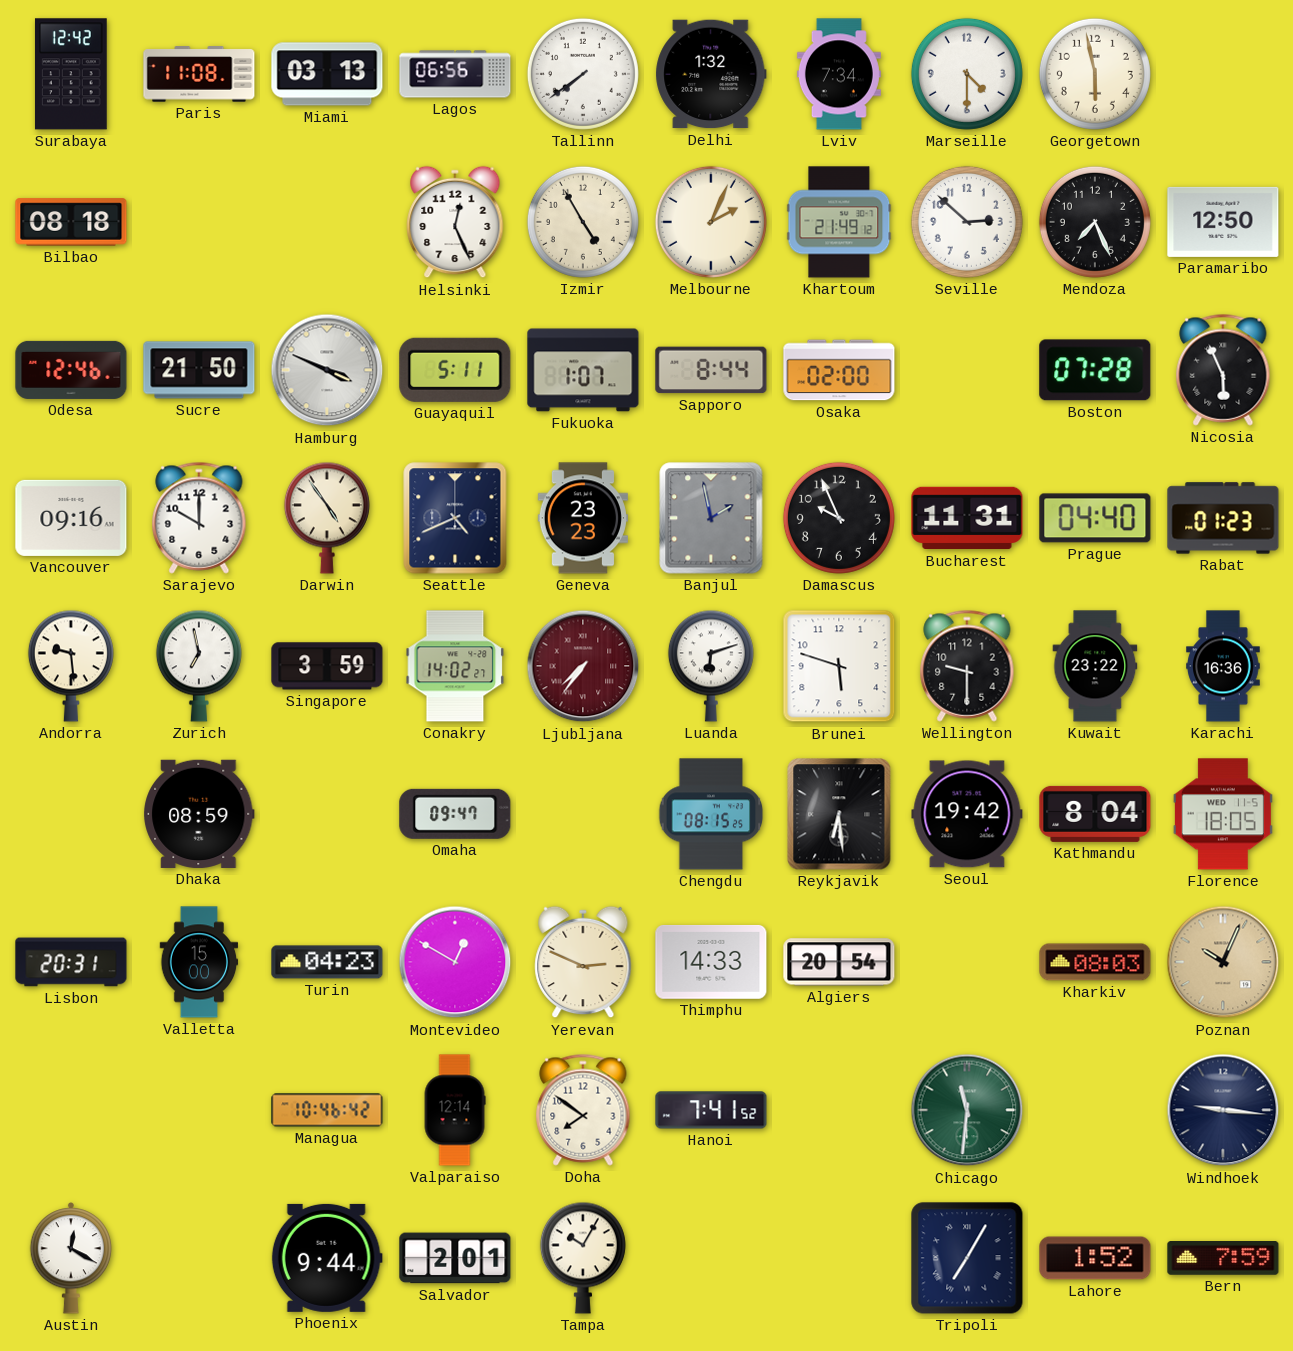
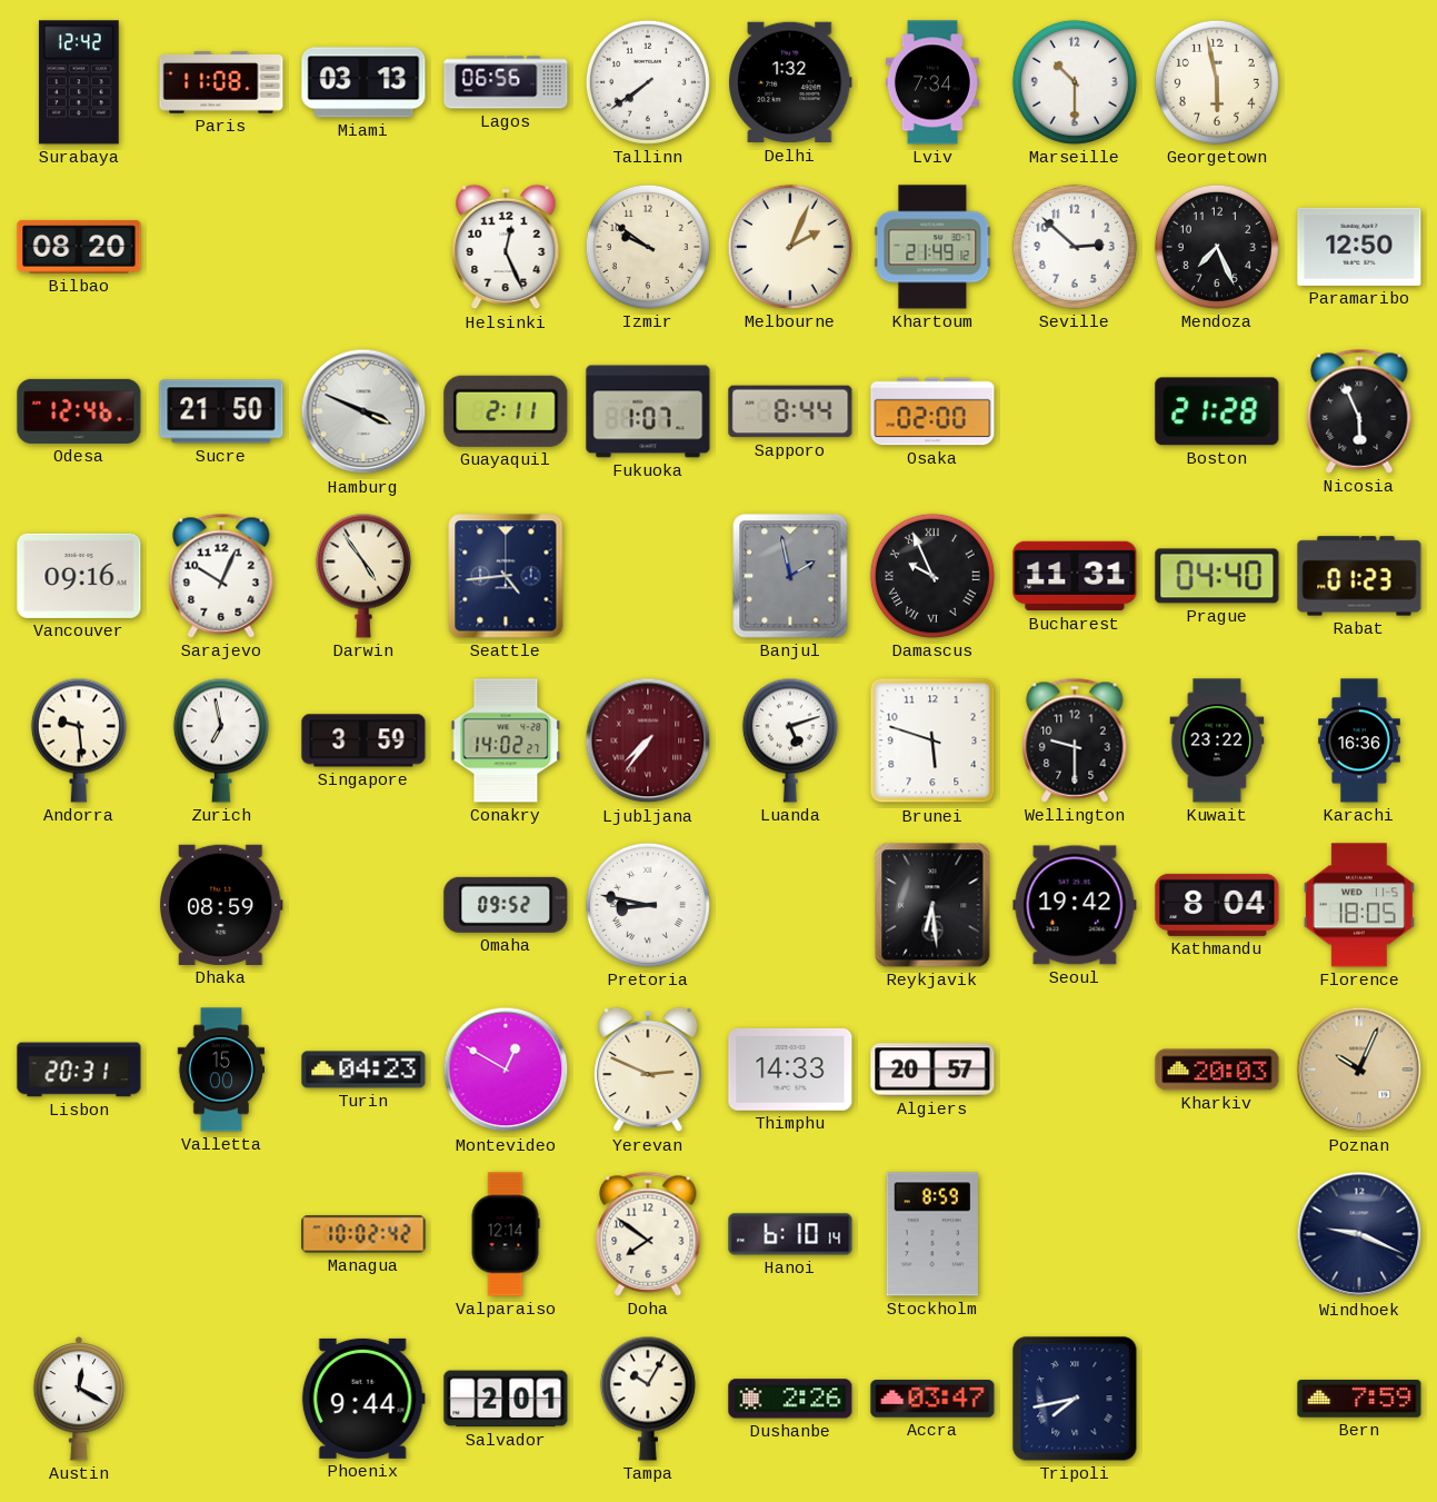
Marseille: 4:30 -> 10:30 (1075, 82)
Bilbao: 08:18 -> 08:20 (79, 247)
Izmir: 4:55 -> 9:51 (648, 247)
Guayaquil: 5:11 -> 2:11 (506, 411)
Boston: 07:28 -> 21:28 (1217, 411)
Sarajevo: 10:00 -> 10:04 (221, 576)
Seattle: 4:41 -> 4:44 (506, 576)
Geneva: 23:23 -> none (583, 518)
Damascus numerals: Arabic -> Roman (932, 576)
Luanda: 6:12 -> 5:12 (790, 740)
Omaha: 09:47 -> 09:52 (506, 905)
Pretoria: none -> 8:47 (648, 905)
Chengdu: 08:15 -> none (711, 814)
Algiers: 20:54 -> 20:57 (932, 1070)
Kharkiv: 08:03 -> 20:03 (1217, 1070)
Managua: 10:46 -> 10:02 (363, 1234)
Hanoi: 7:41 -> 6:10 (790, 1234)
Stockholm: none -> 8:59 (932, 1234)
Chicago: 11:31 -> none (967, 1110)
Windhoek: 9:16 -> 9:19 (1359, 1234)
Dushanbe: none -> 2:26 (790, 1399)
Accra: none -> 03:47 (932, 1399)
Tripoli: 7:05 -> 7:43 (1075, 1399)
Lahore: 1:52 -> none (1095, 1258)
